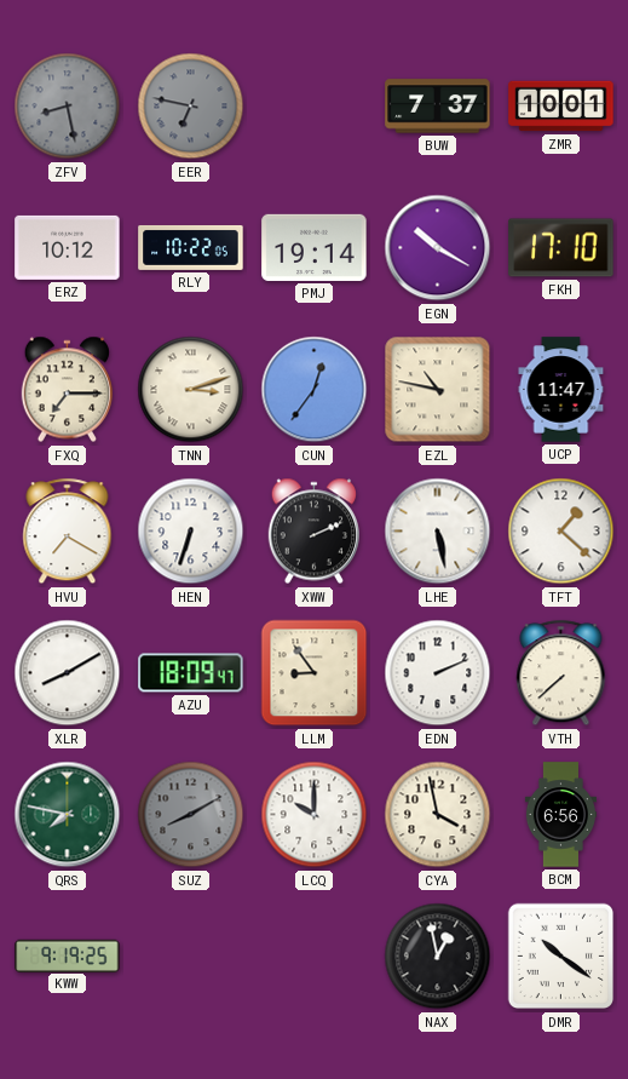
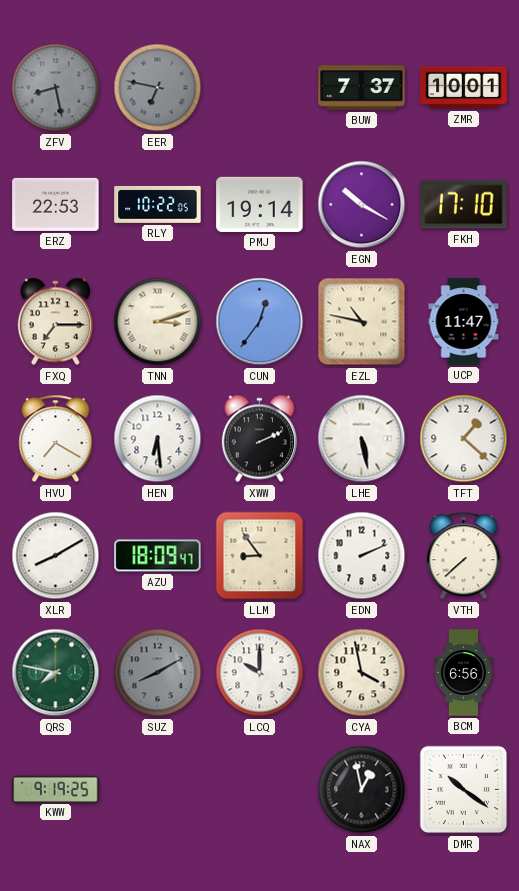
ERZ: 10:12 -> 22:53 (56, 204)
HEN: 6:33 -> 6:29 (158, 439)
